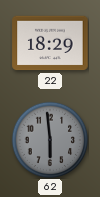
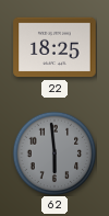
22: 18:29 -> 18:25 (55, 47)
